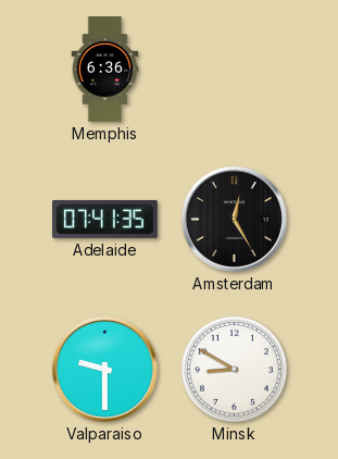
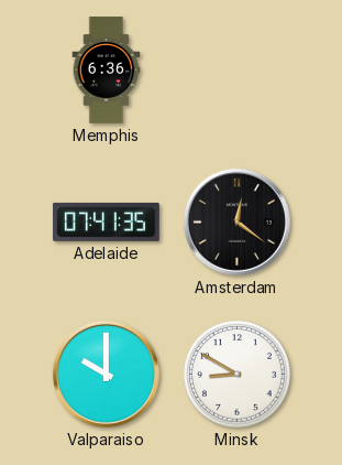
Amsterdam: 12:25 -> 12:21 (236, 221)
Valparaiso: 9:30 -> 10:00 (106, 374)
